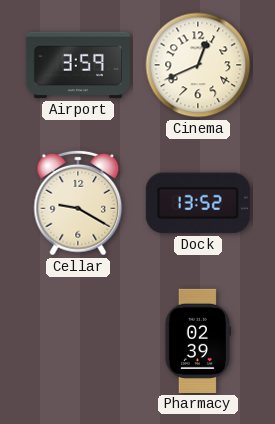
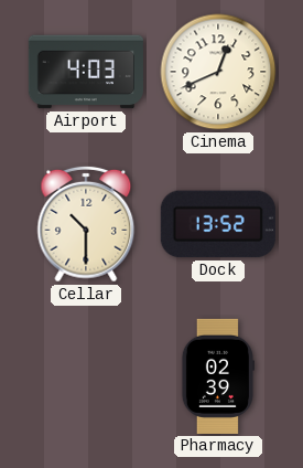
Airport: 3:59 -> 4:03 (86, 72)
Cellar: 9:20 -> 10:30 (86, 224)
